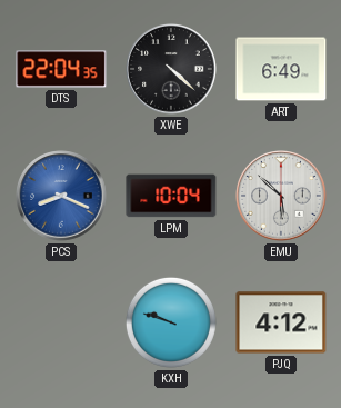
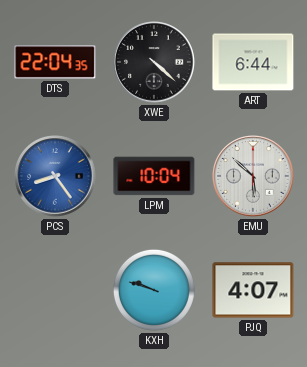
ART: 6:49 -> 6:44 (253, 62)
PCS: 8:19 -> 8:24 (55, 176)
PJQ: 4:12 -> 4:07 (253, 290)
